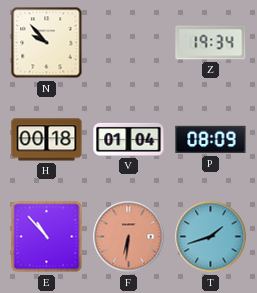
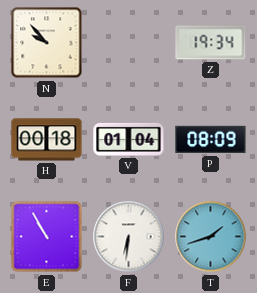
E: 10:53 -> 10:55 (47, 237)
F dial: salmon -> white (129, 237)
